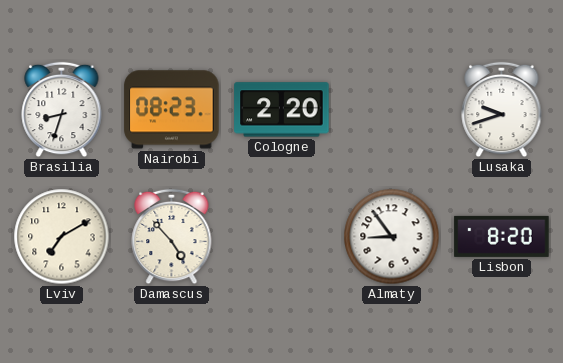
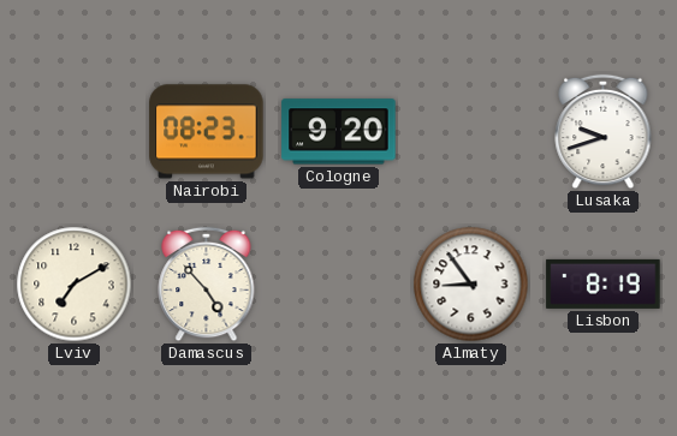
Brasilia: 8:33 -> none (62, 110)
Cologne: 2:20 -> 9:20 (339, 132)
Lisbon: 8:20 -> 8:19 (604, 283)
